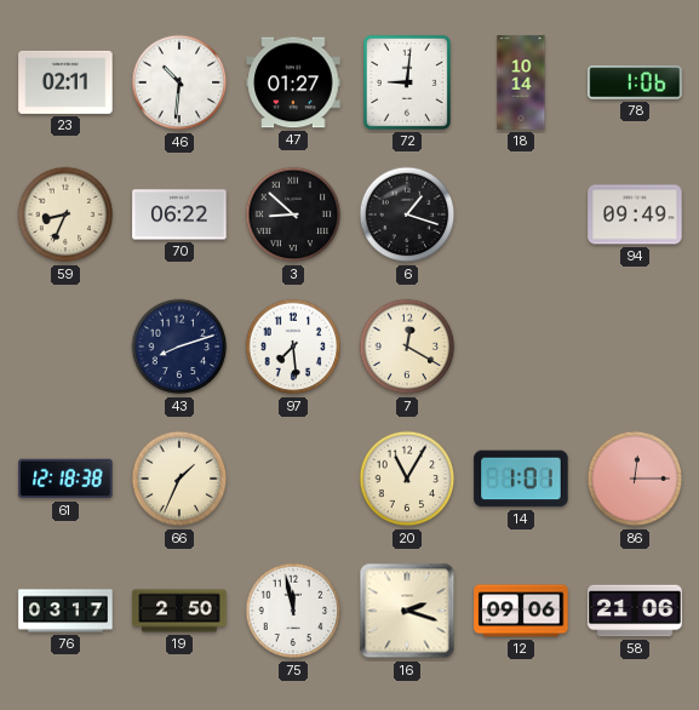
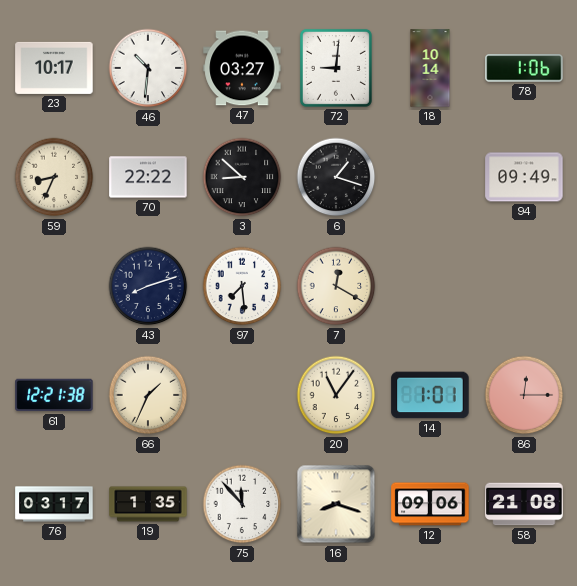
23: 02:11 -> 10:17 (54, 68)
47: 01:27 -> 03:27 (242, 68)
70: 06:22 -> 22:22 (148, 177)
61: 12:18 -> 12:21 (54, 395)
20: 11:05 -> 11:06 (336, 395)
19: 2:50 -> 1:35 (148, 504)
75: 11:58 -> 11:53 (242, 504)
16: 2:18 -> 8:18 (336, 504)
58: 21:06 -> 21:08 (524, 504)
